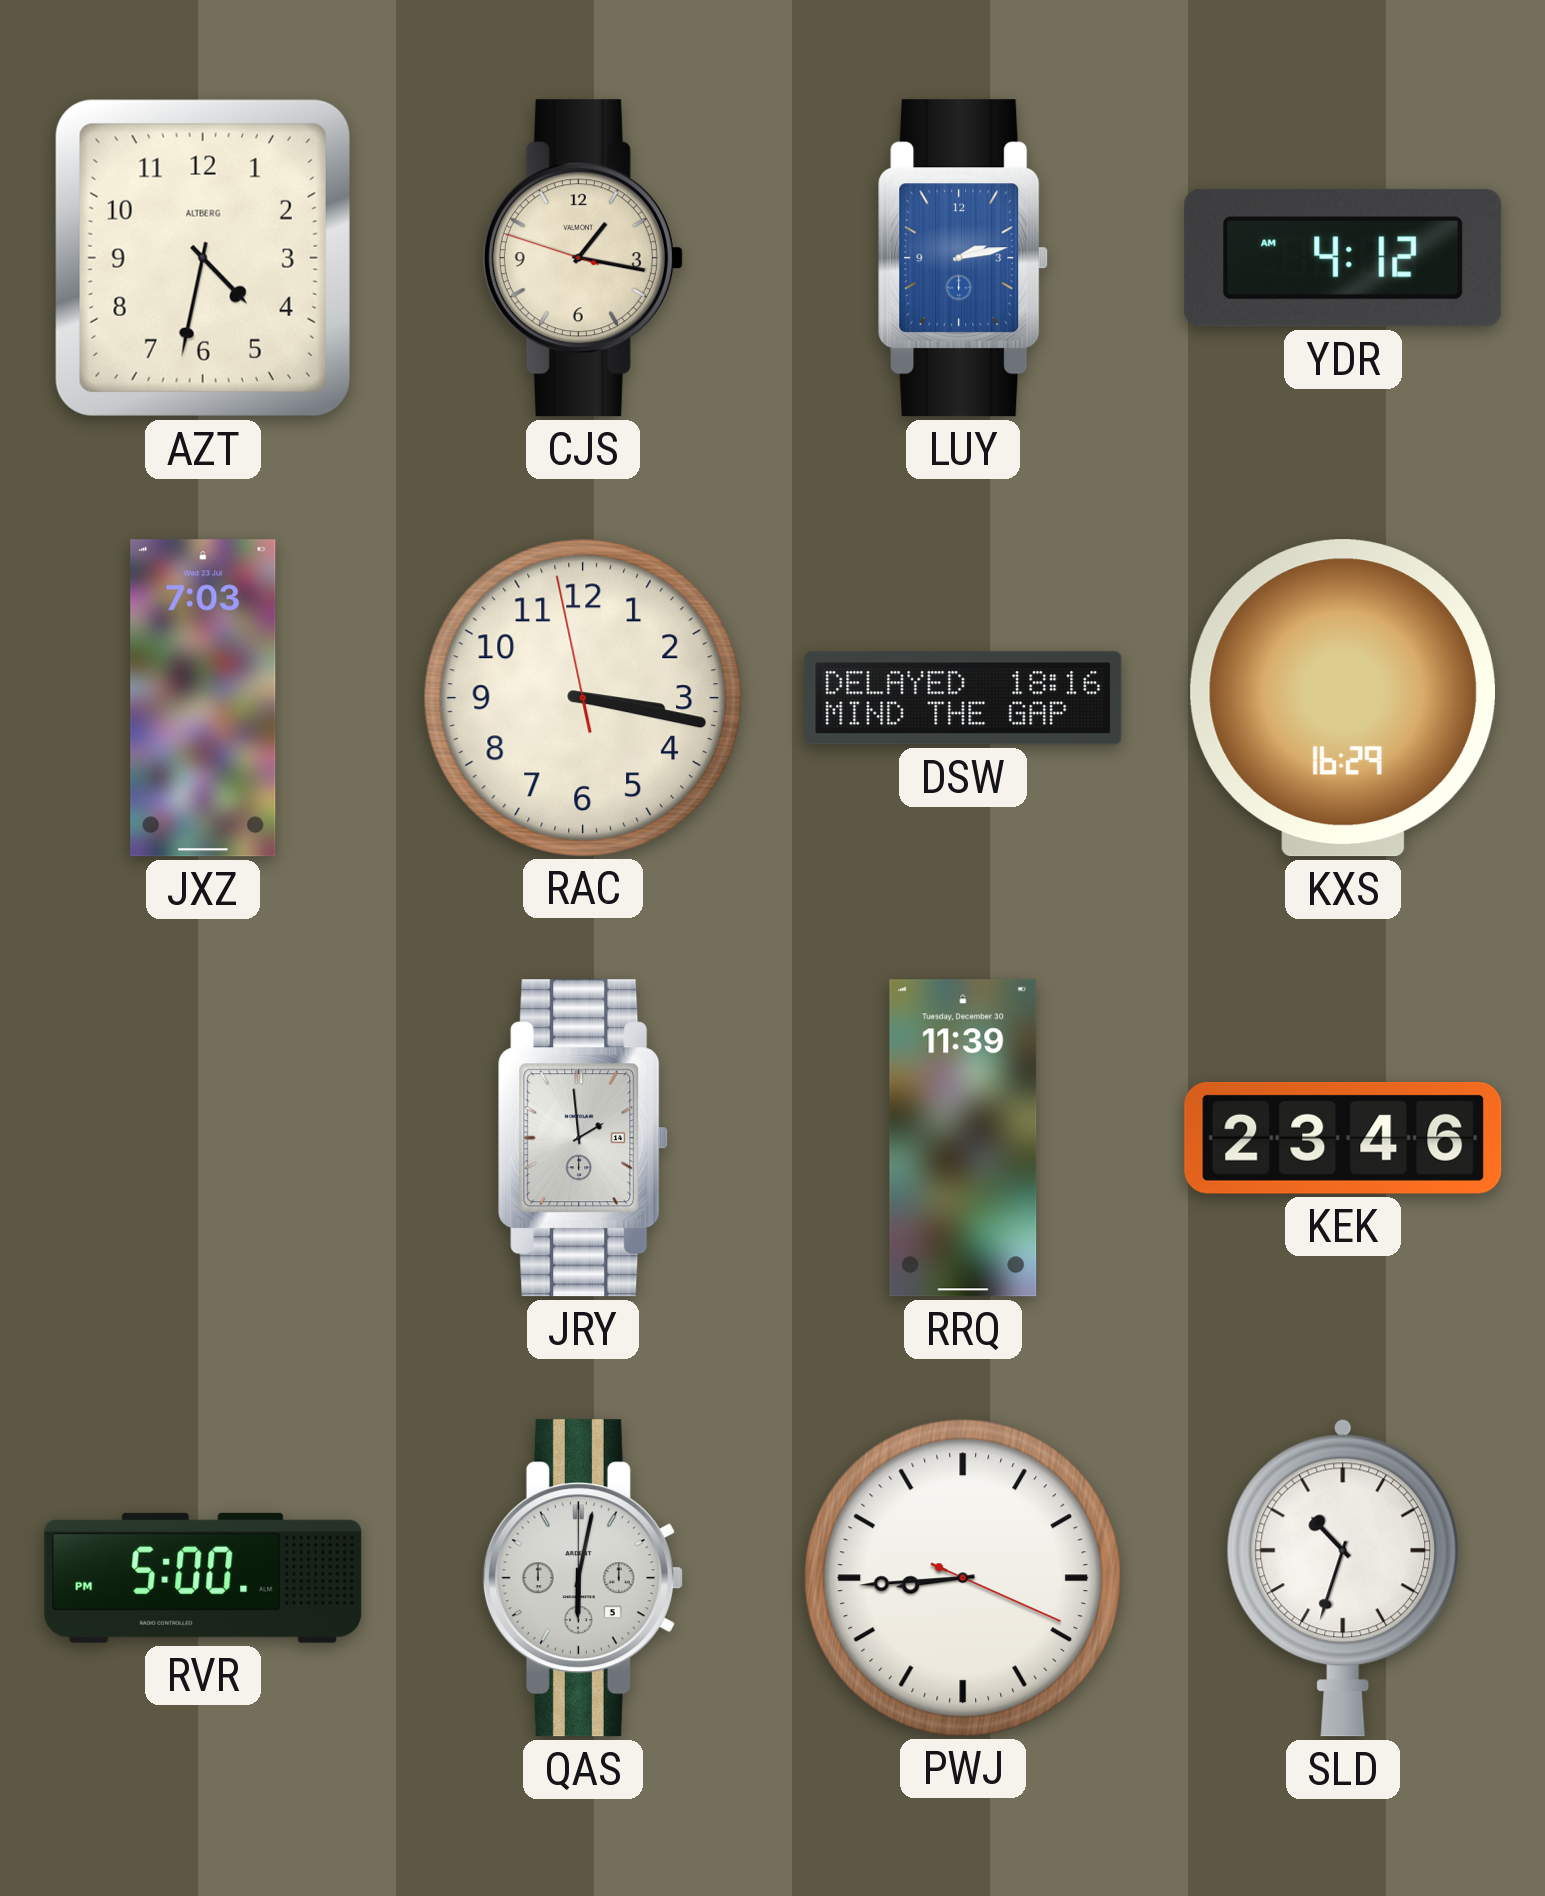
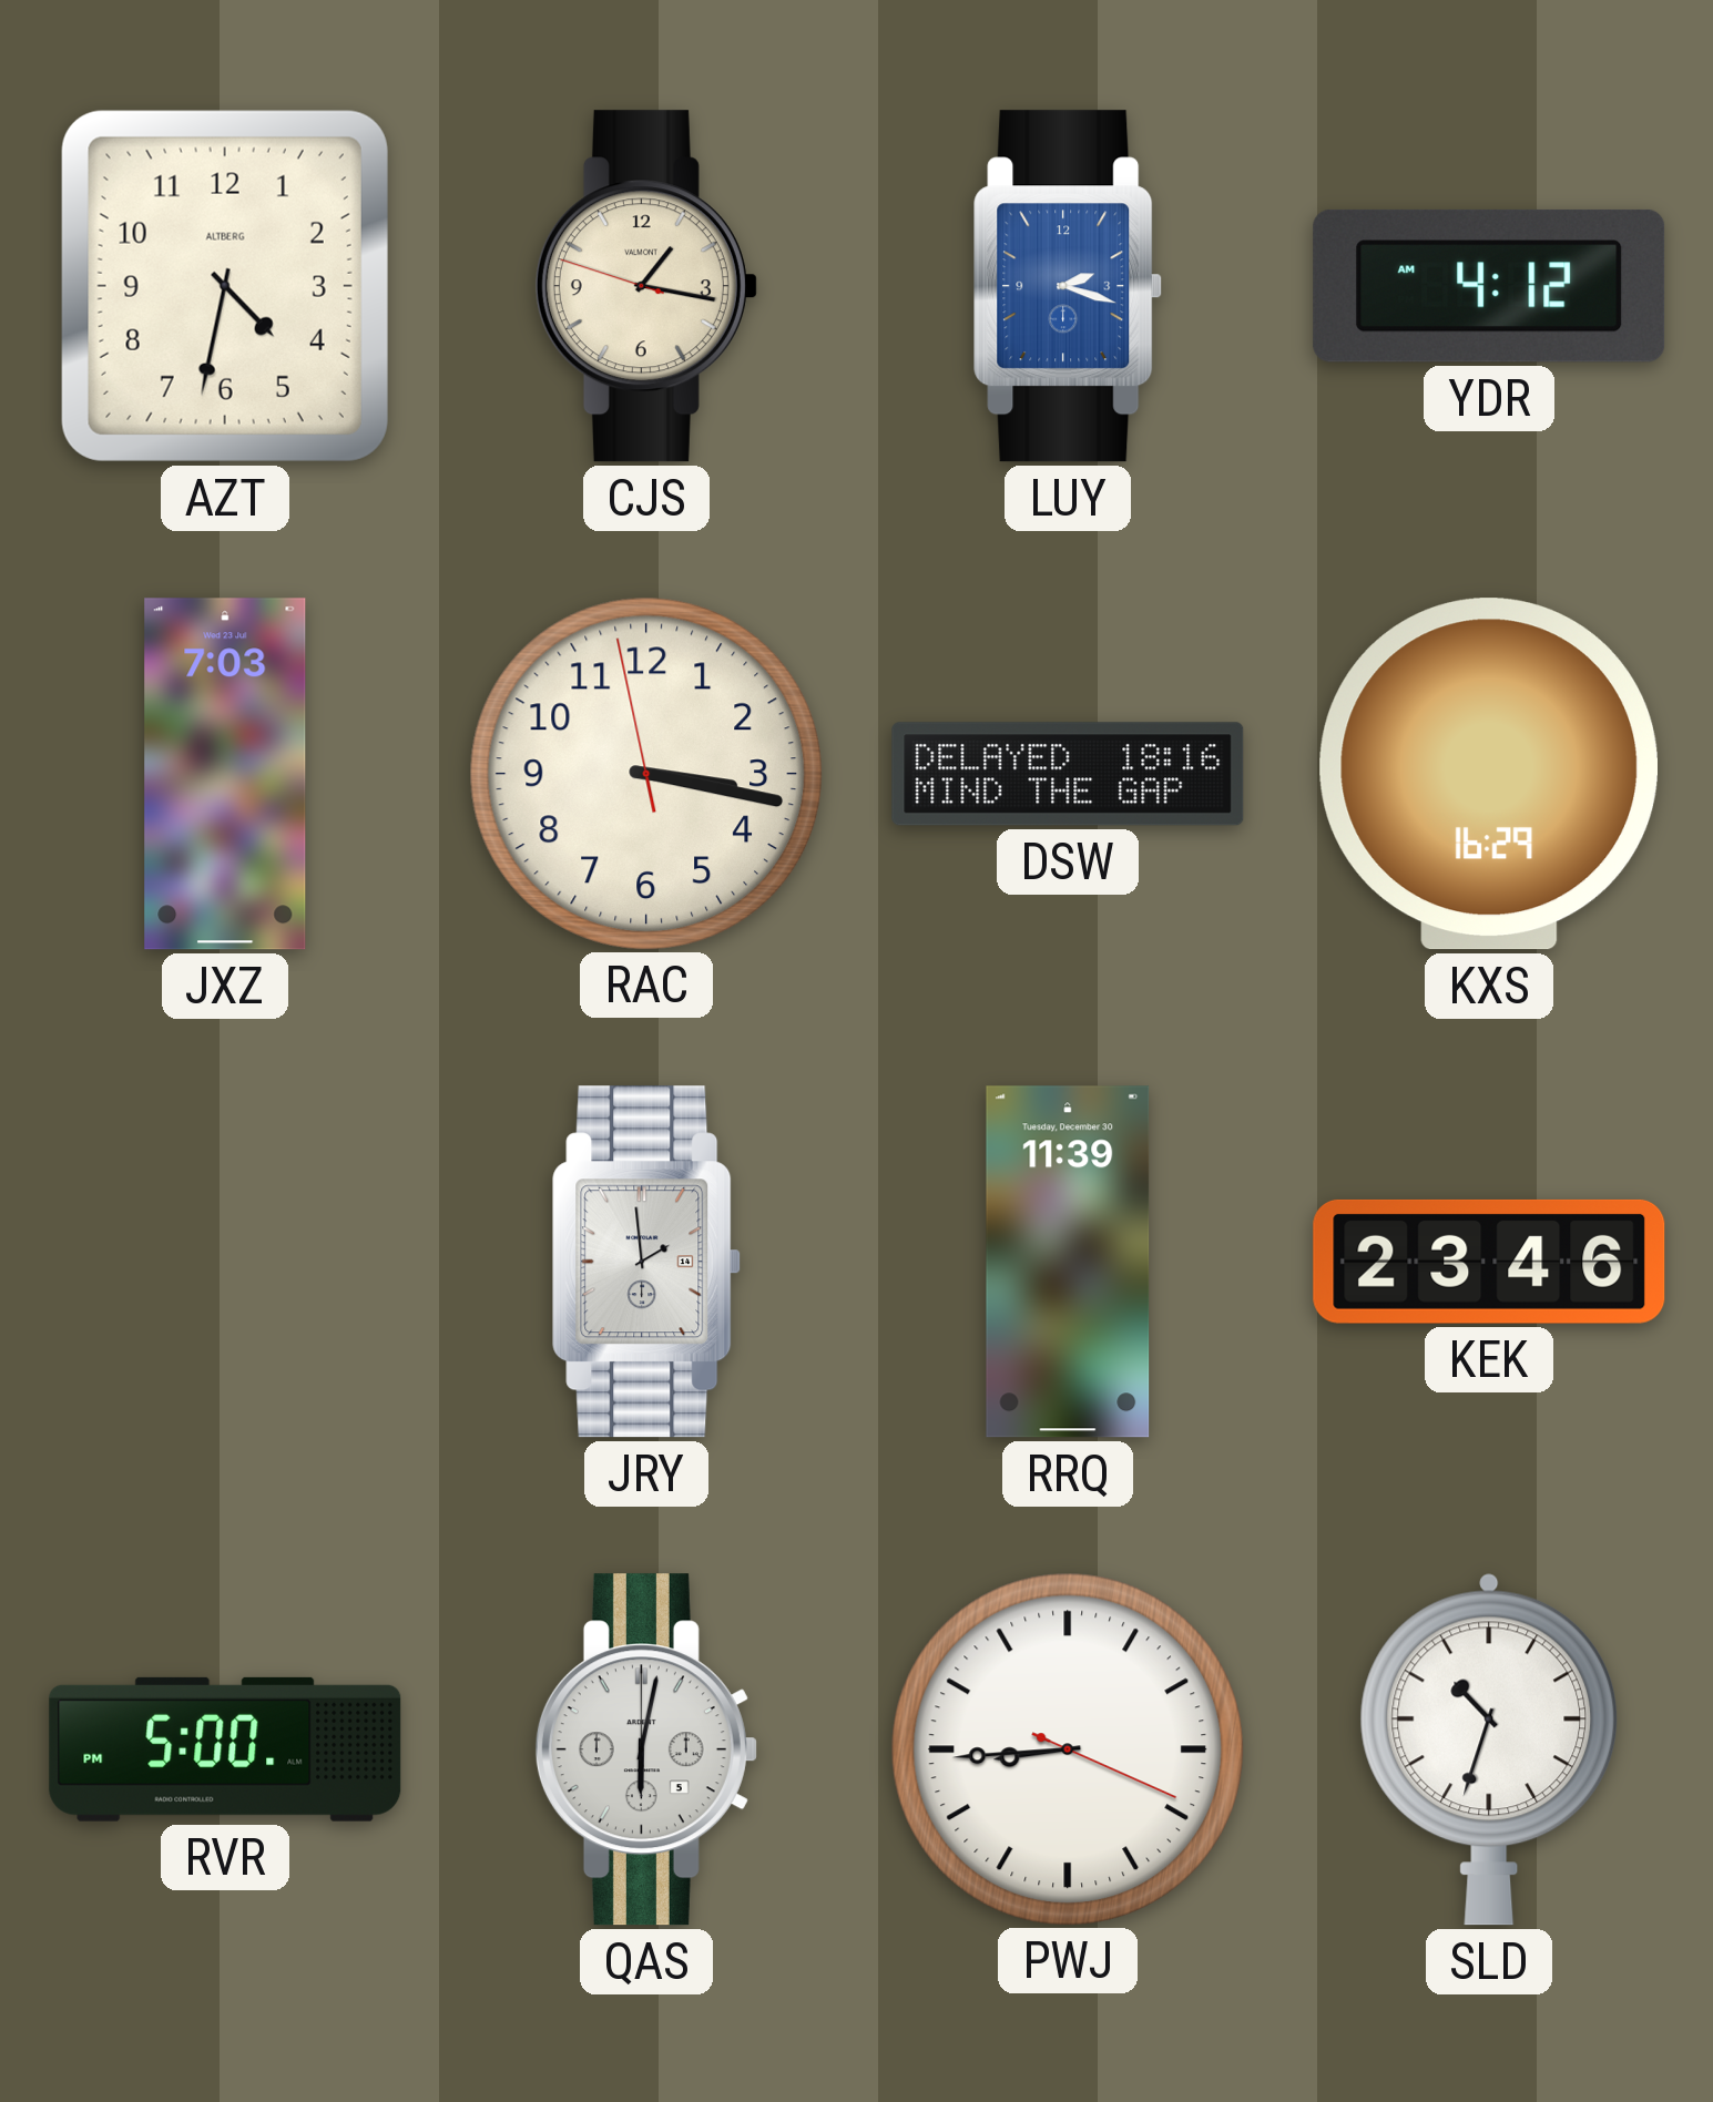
LUY: 2:13 -> 2:18 (1069, 286)
